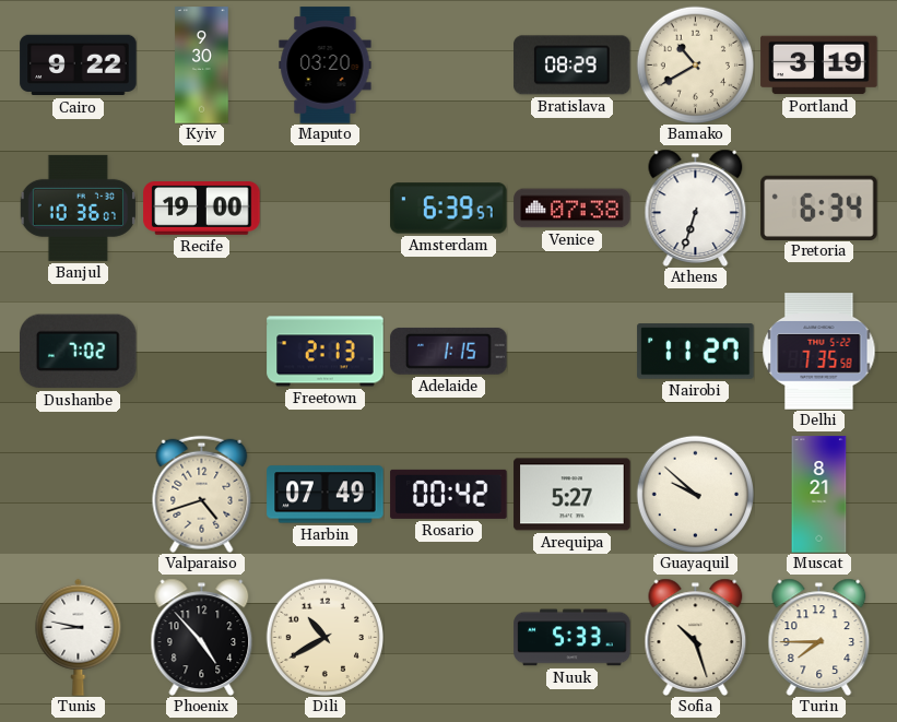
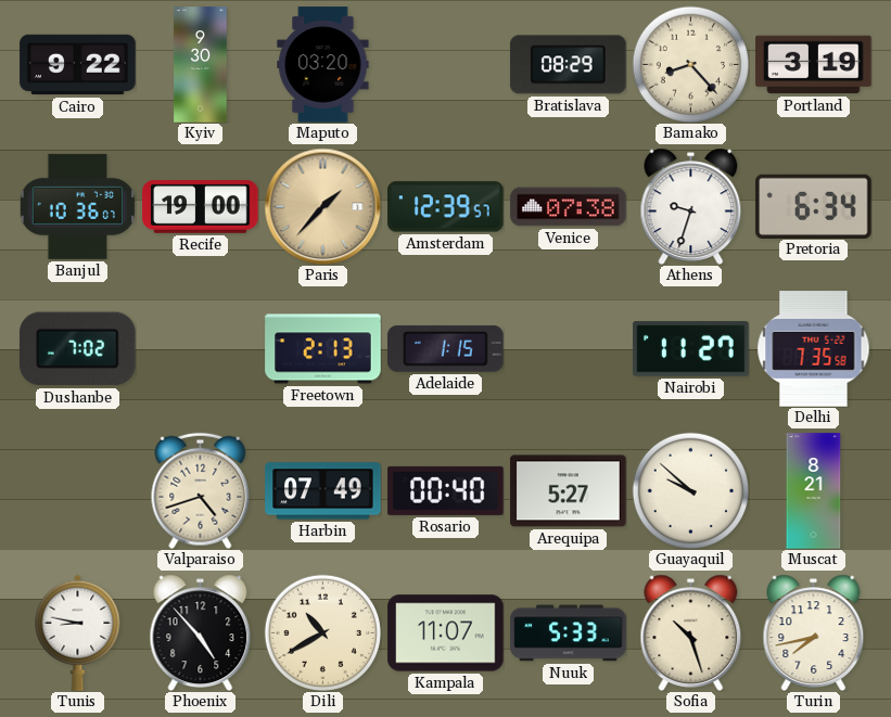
Bamako: 10:40 -> 8:23 (690, 64)
Paris: none -> 1:37 (322, 206)
Amsterdam: 6:39 -> 12:39 (446, 207)
Athens: 6:33 -> 9:33 (691, 206)
Rosario: 00:42 -> 00:40 (446, 490)
Kampala: none -> 11:07 (446, 633)
Turin: 7:45 -> 7:43 (814, 632)
